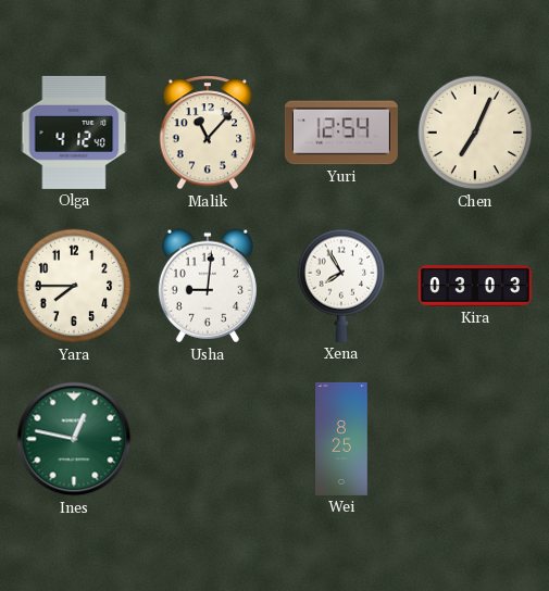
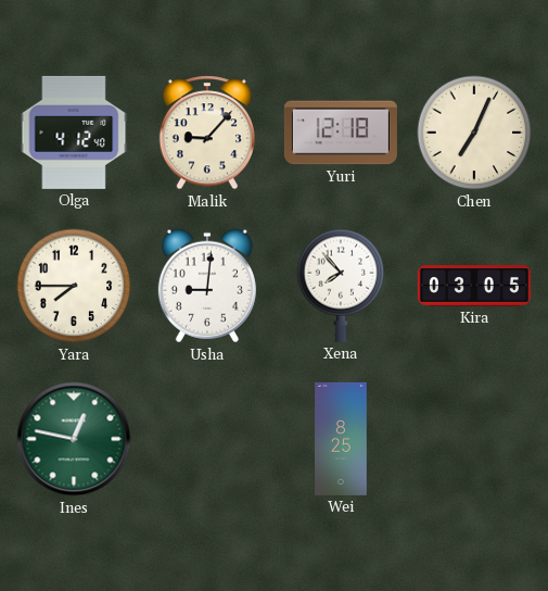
Malik: 11:07 -> 9:07 (207, 133)
Yuri: 12:54 -> 12:18 (341, 133)
Xena: 7:55 -> 7:53 (341, 286)
Kira: 03:03 -> 03:05 (474, 286)
